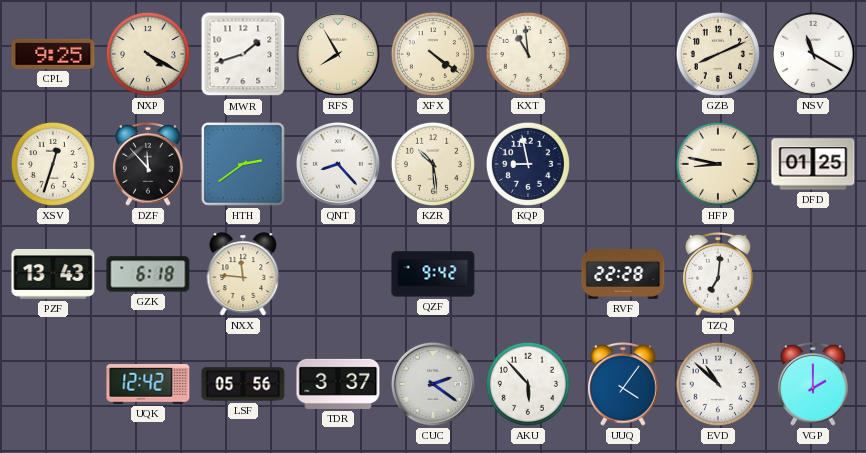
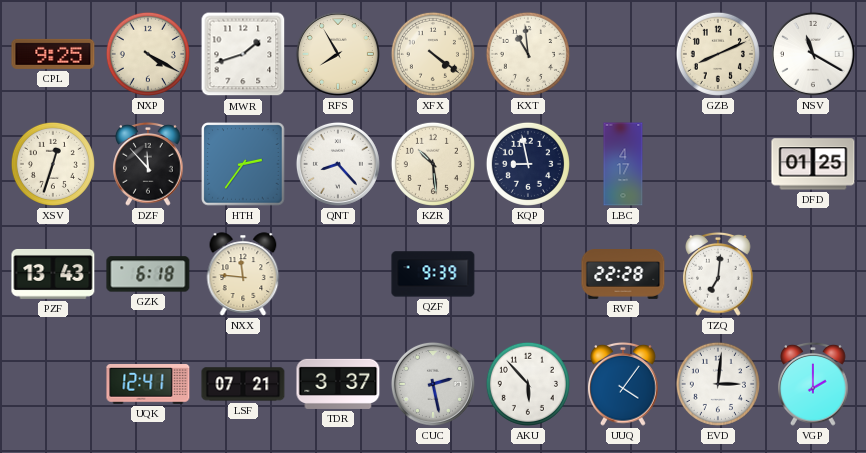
HTH: 2:39 -> 2:36 (243, 164)
LBC: none -> 4:17 (623, 164)
HFP: 8:47 -> none (718, 164)
QZF: 9:42 -> 9:39 (433, 274)
UQK: 12:42 -> 12:41 (148, 385)
LSF: 05:56 -> 07:21 (243, 384)
CUC: 2:21 -> 2:28 (433, 384)
EVD: 10:52 -> 3:01 (718, 384)
